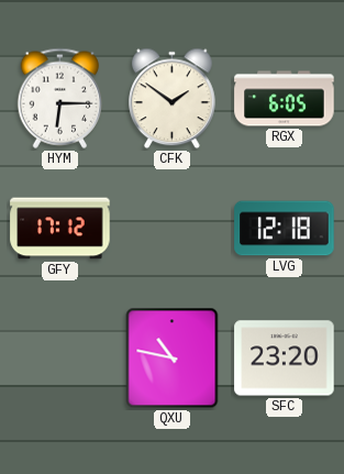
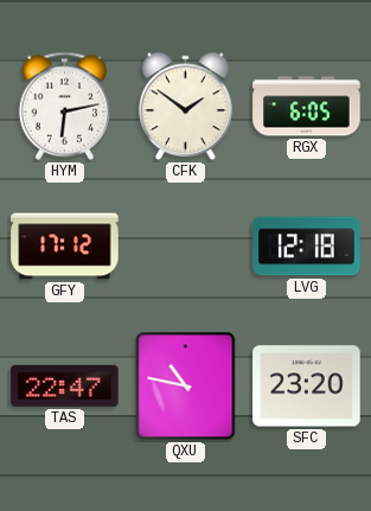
HYM: 6:15 -> 6:13 (65, 106)
TAS: none -> 22:47 (65, 385)
